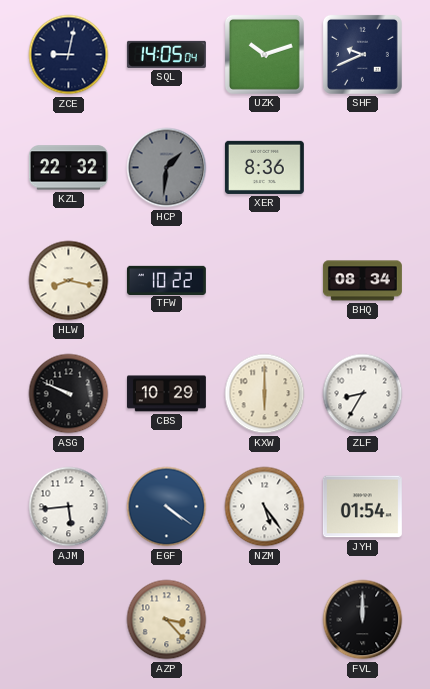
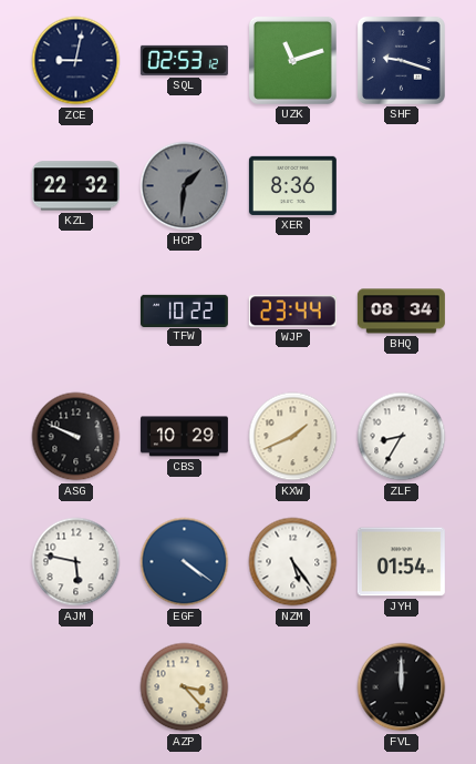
SQL: 14:05 -> 02:53 (184, 60)
UZK: 10:12 -> 11:12 (292, 60)
SHF: 9:41 -> 9:18 (401, 60)
HLW: 8:17 -> none (69, 281)
WJP: none -> 23:44 (292, 312)
KXW: 6:00 -> 1:41 (293, 437)
AJM: 5:44 -> 5:47 (76, 562)
